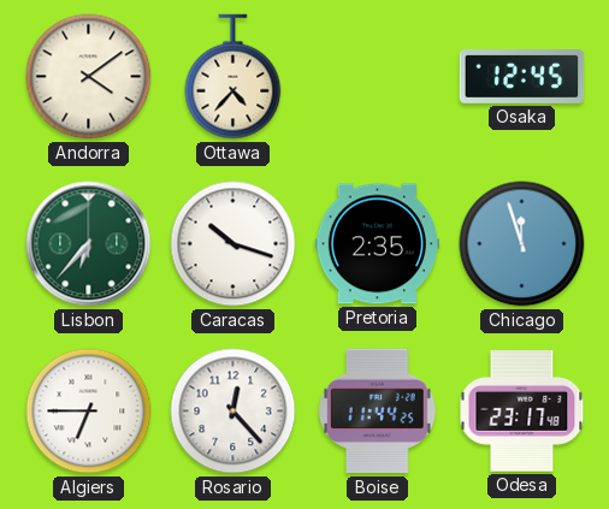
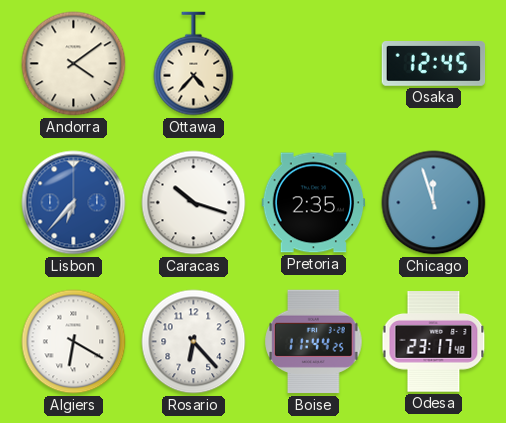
Lisbon dial: green -> blue (74, 203)
Algiers: 6:45 -> 6:20 (74, 342)
Rosario: 12:23 -> 6:23 (194, 342)
